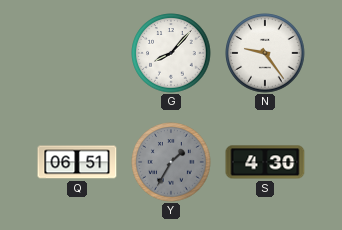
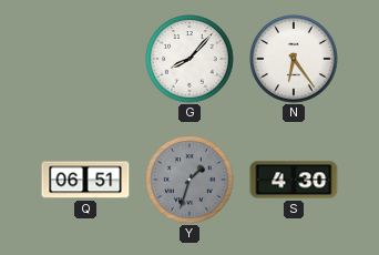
N: 9:24 -> 6:24 (294, 59)
Y: 1:35 -> 1:33 (189, 180)
